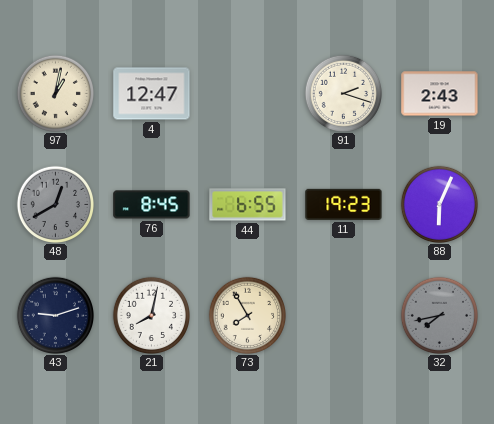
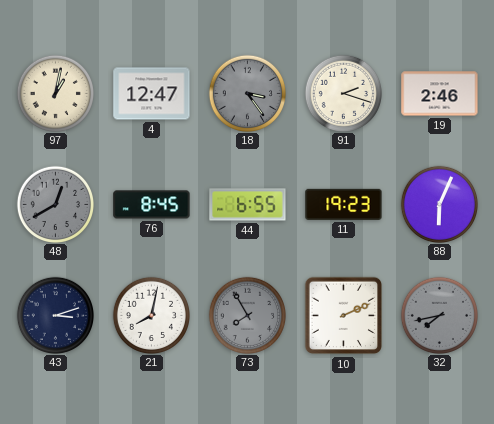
18: none -> 3:24 (247, 93)
19: 2:43 -> 2:46 (440, 94)
43: 9:12 -> 3:12 (55, 315)
73 dial: cream -> grey (247, 315)
10: none -> 2:11 (344, 316)
